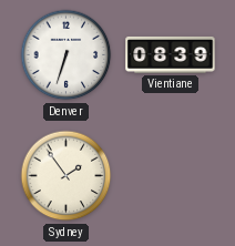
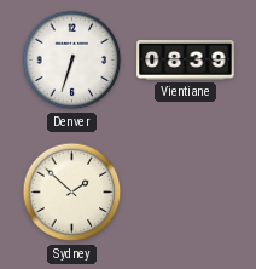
Sydney: 1:54 -> 1:52 (72, 193)
